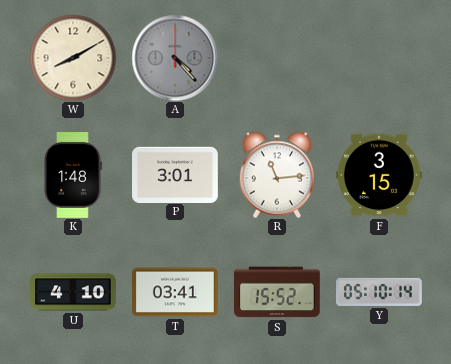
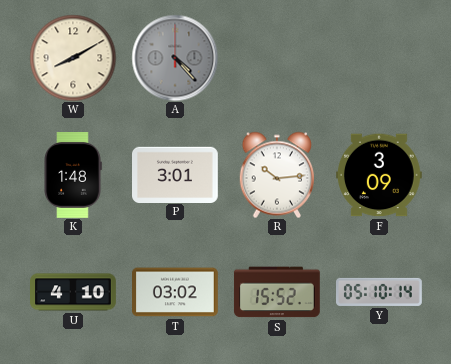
R: 11:14 -> 10:14 (277, 175)
F: 3:15 -> 3:09 (380, 175)
T: 03:41 -> 03:02 (176, 292)
